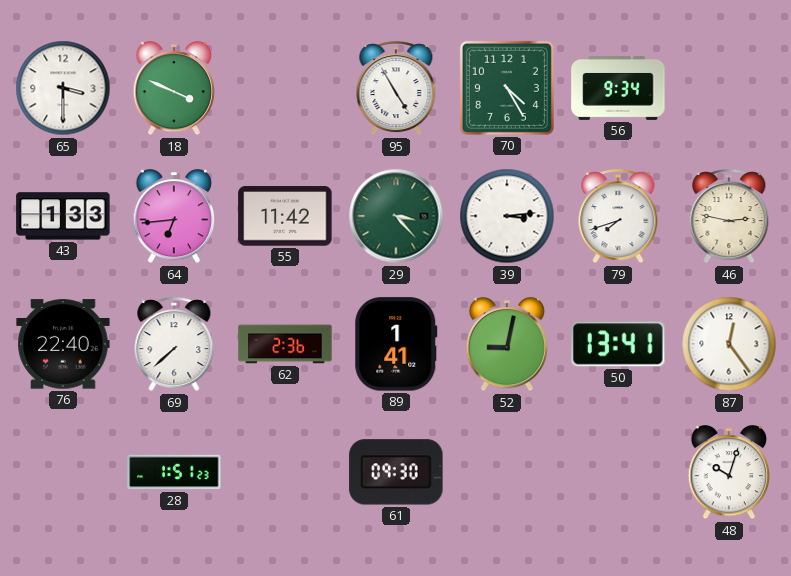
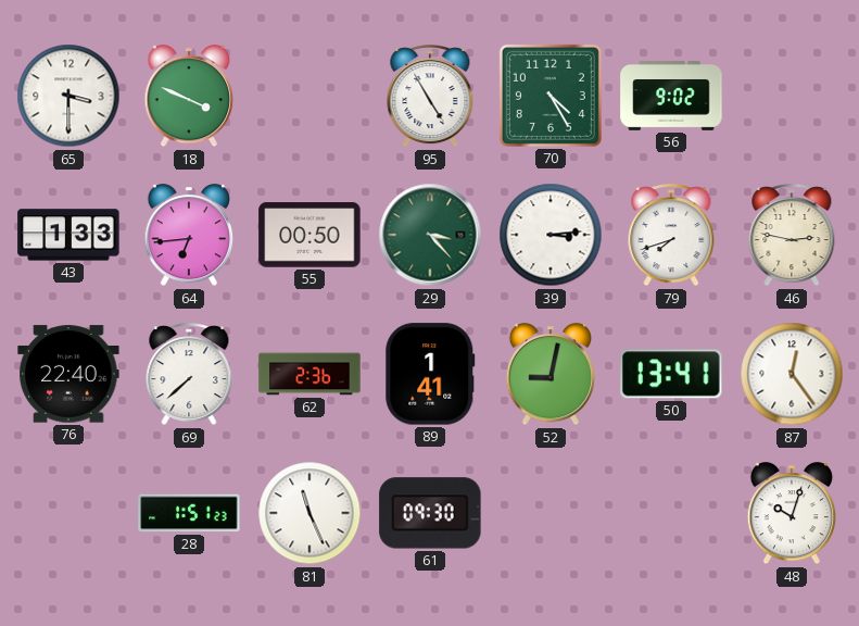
56: 9:34 -> 9:02 (671, 97)
55: 11:42 -> 00:50 (310, 235)
81: none -> 11:26 (310, 513)
